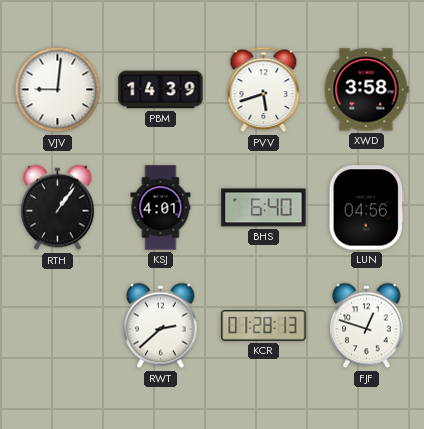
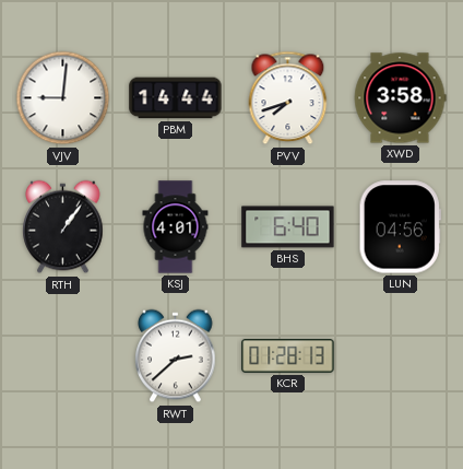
PBM: 14:39 -> 14:44 (176, 98)
PVV: 5:42 -> 7:42 (288, 98)
FJF: 12:48 -> none (367, 326)
